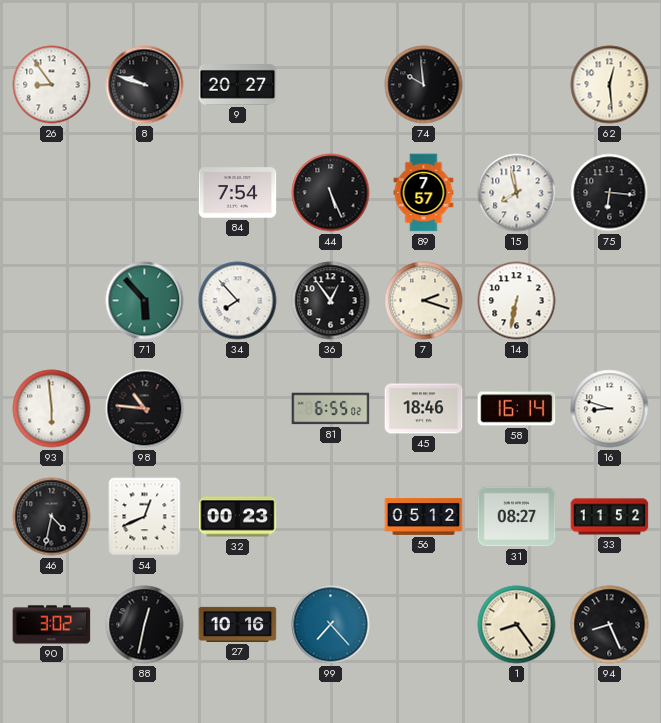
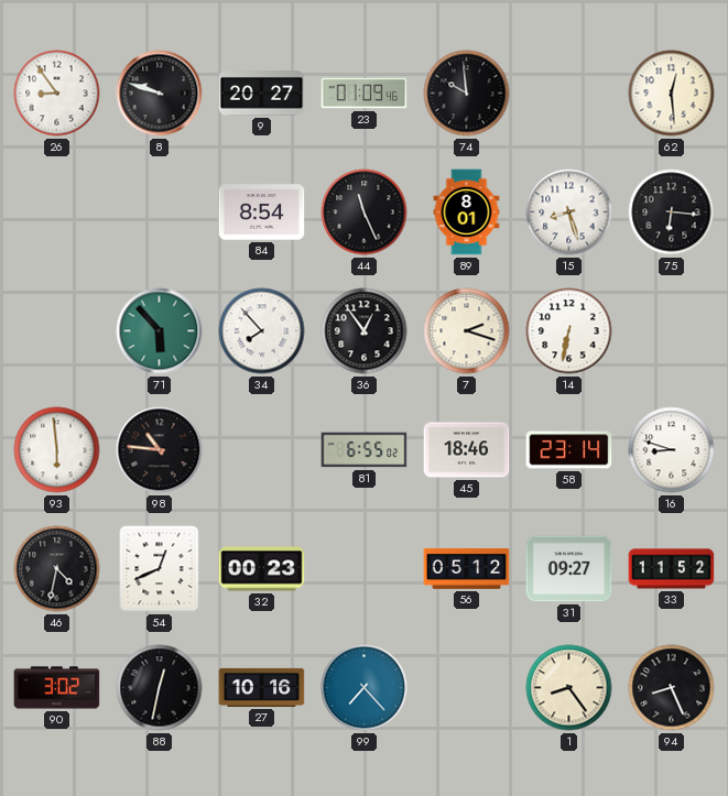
23: none -> 01:09 (365, 94)
84: 7:54 -> 8:54 (262, 212)
44: 5:26 -> 11:26 (365, 212)
89: 7:57 -> 8:01 (467, 212)
15: 7:58 -> 8:27 (569, 212)
58: 16:14 -> 23:14 (569, 450)
31: 08:27 -> 09:27 (569, 569)
